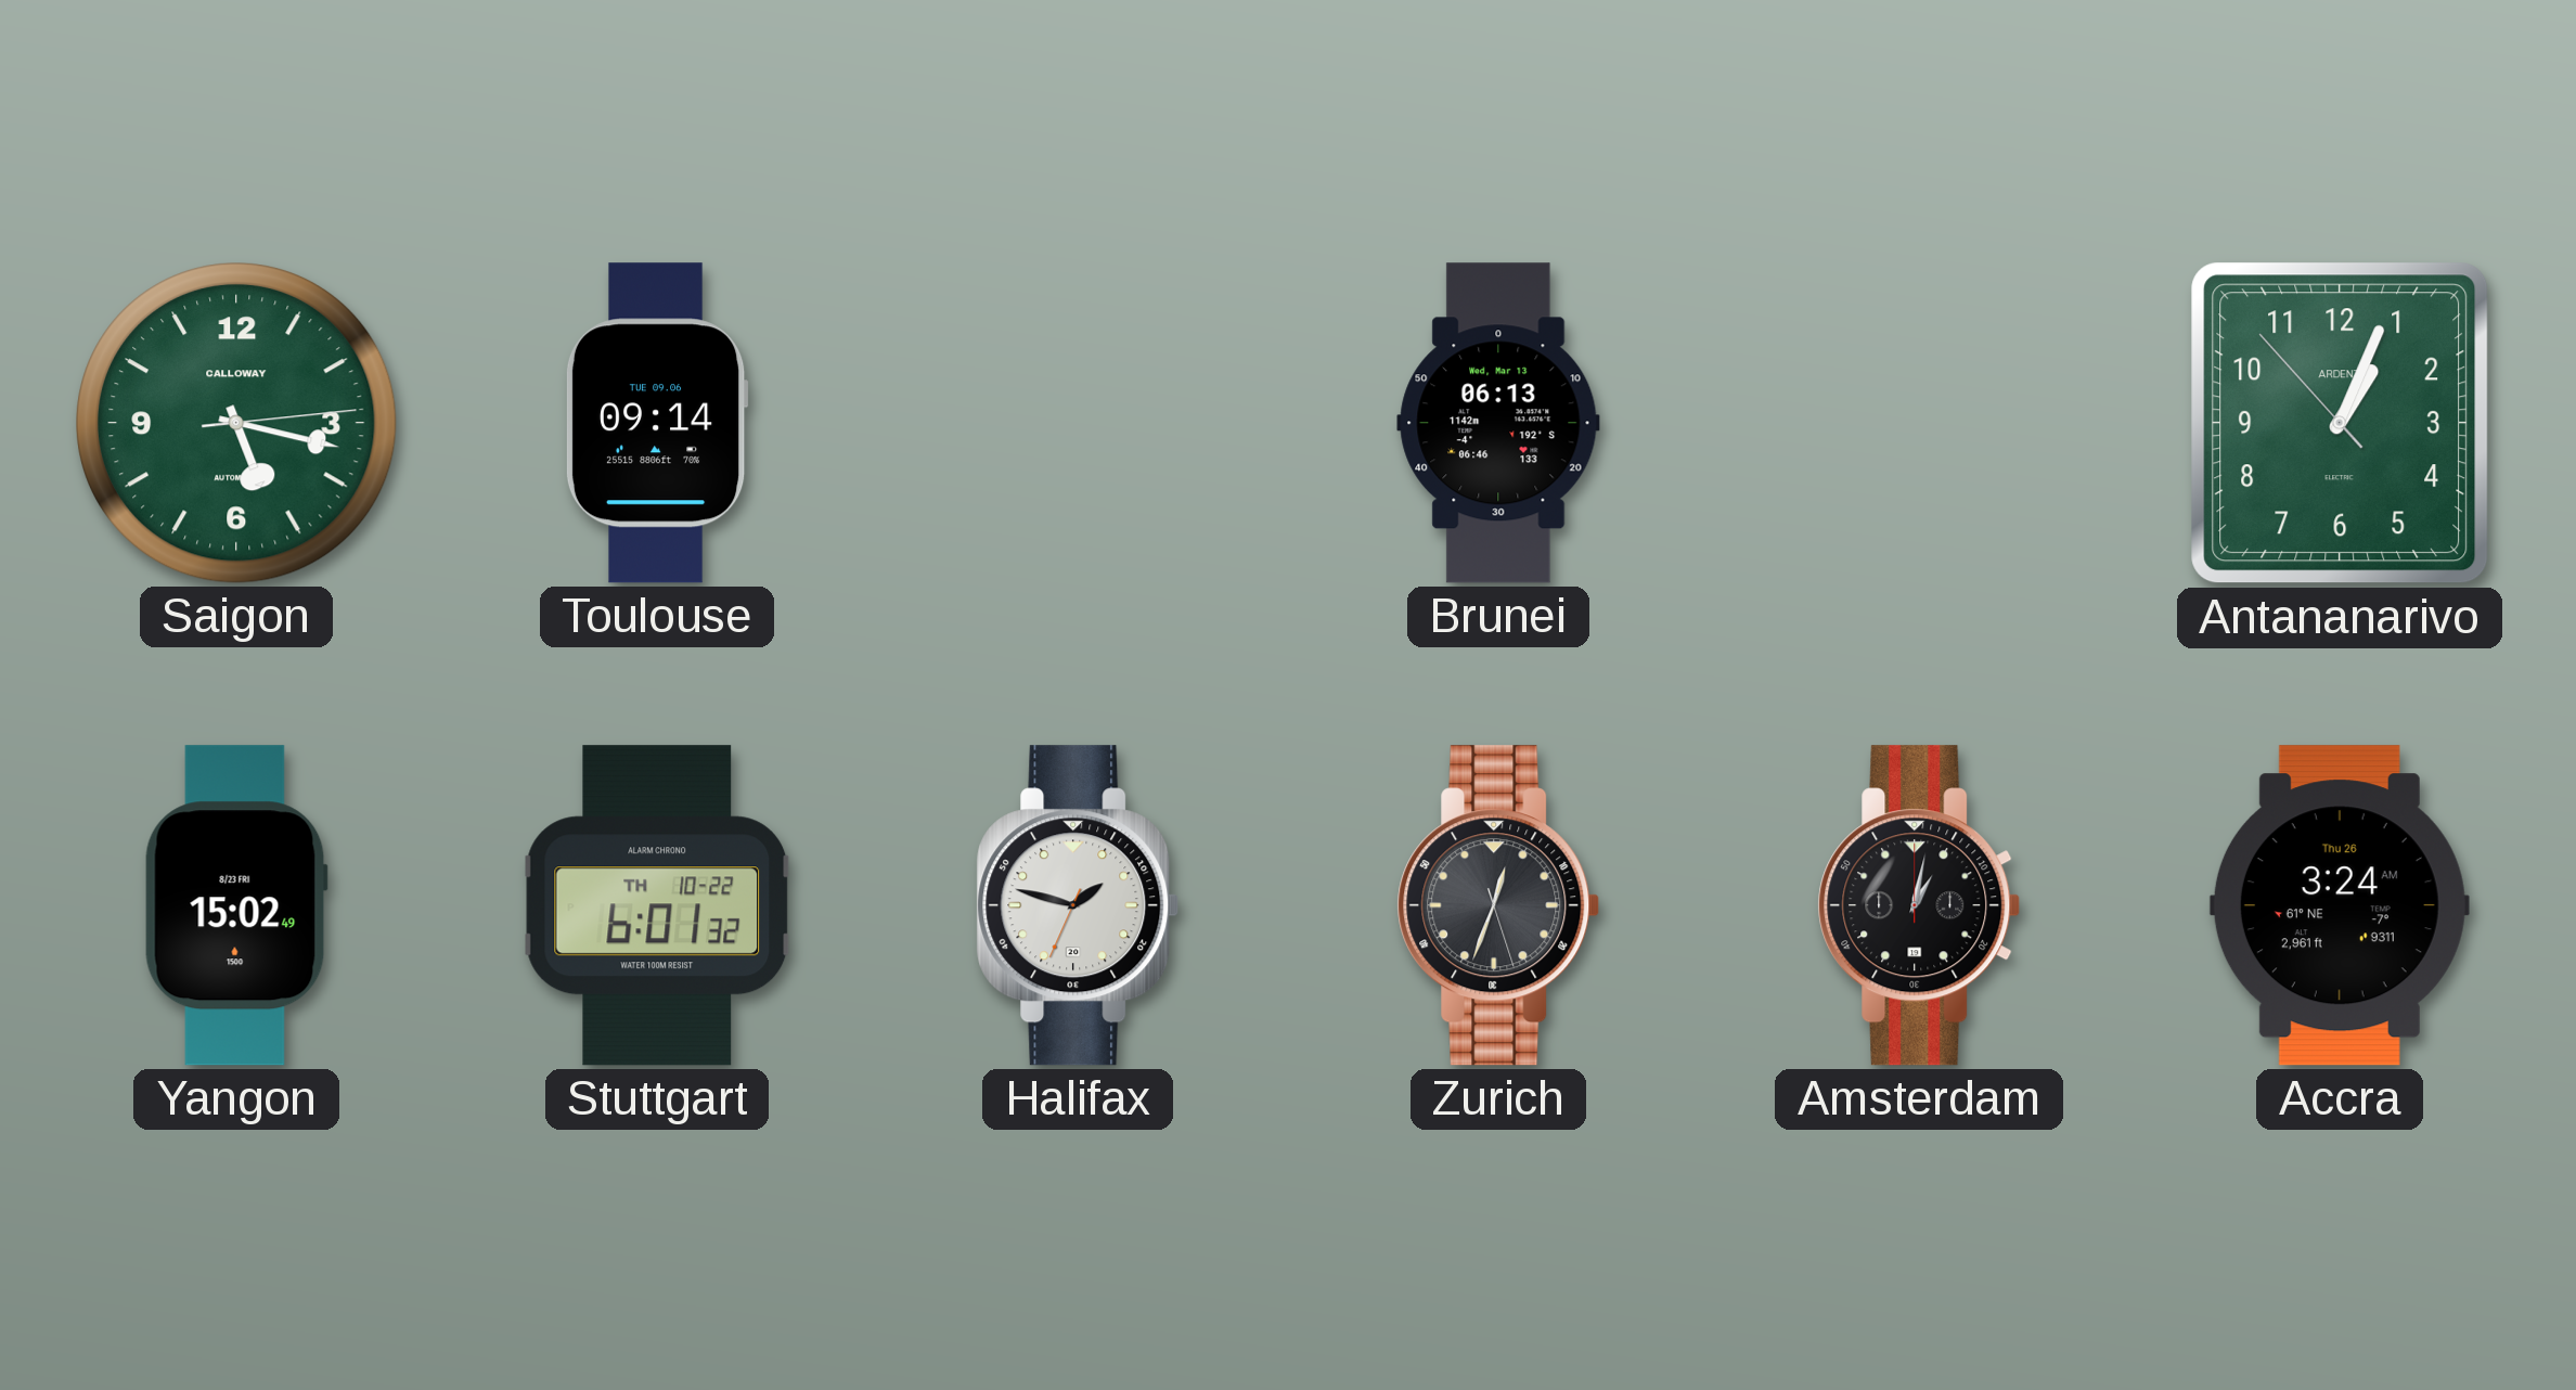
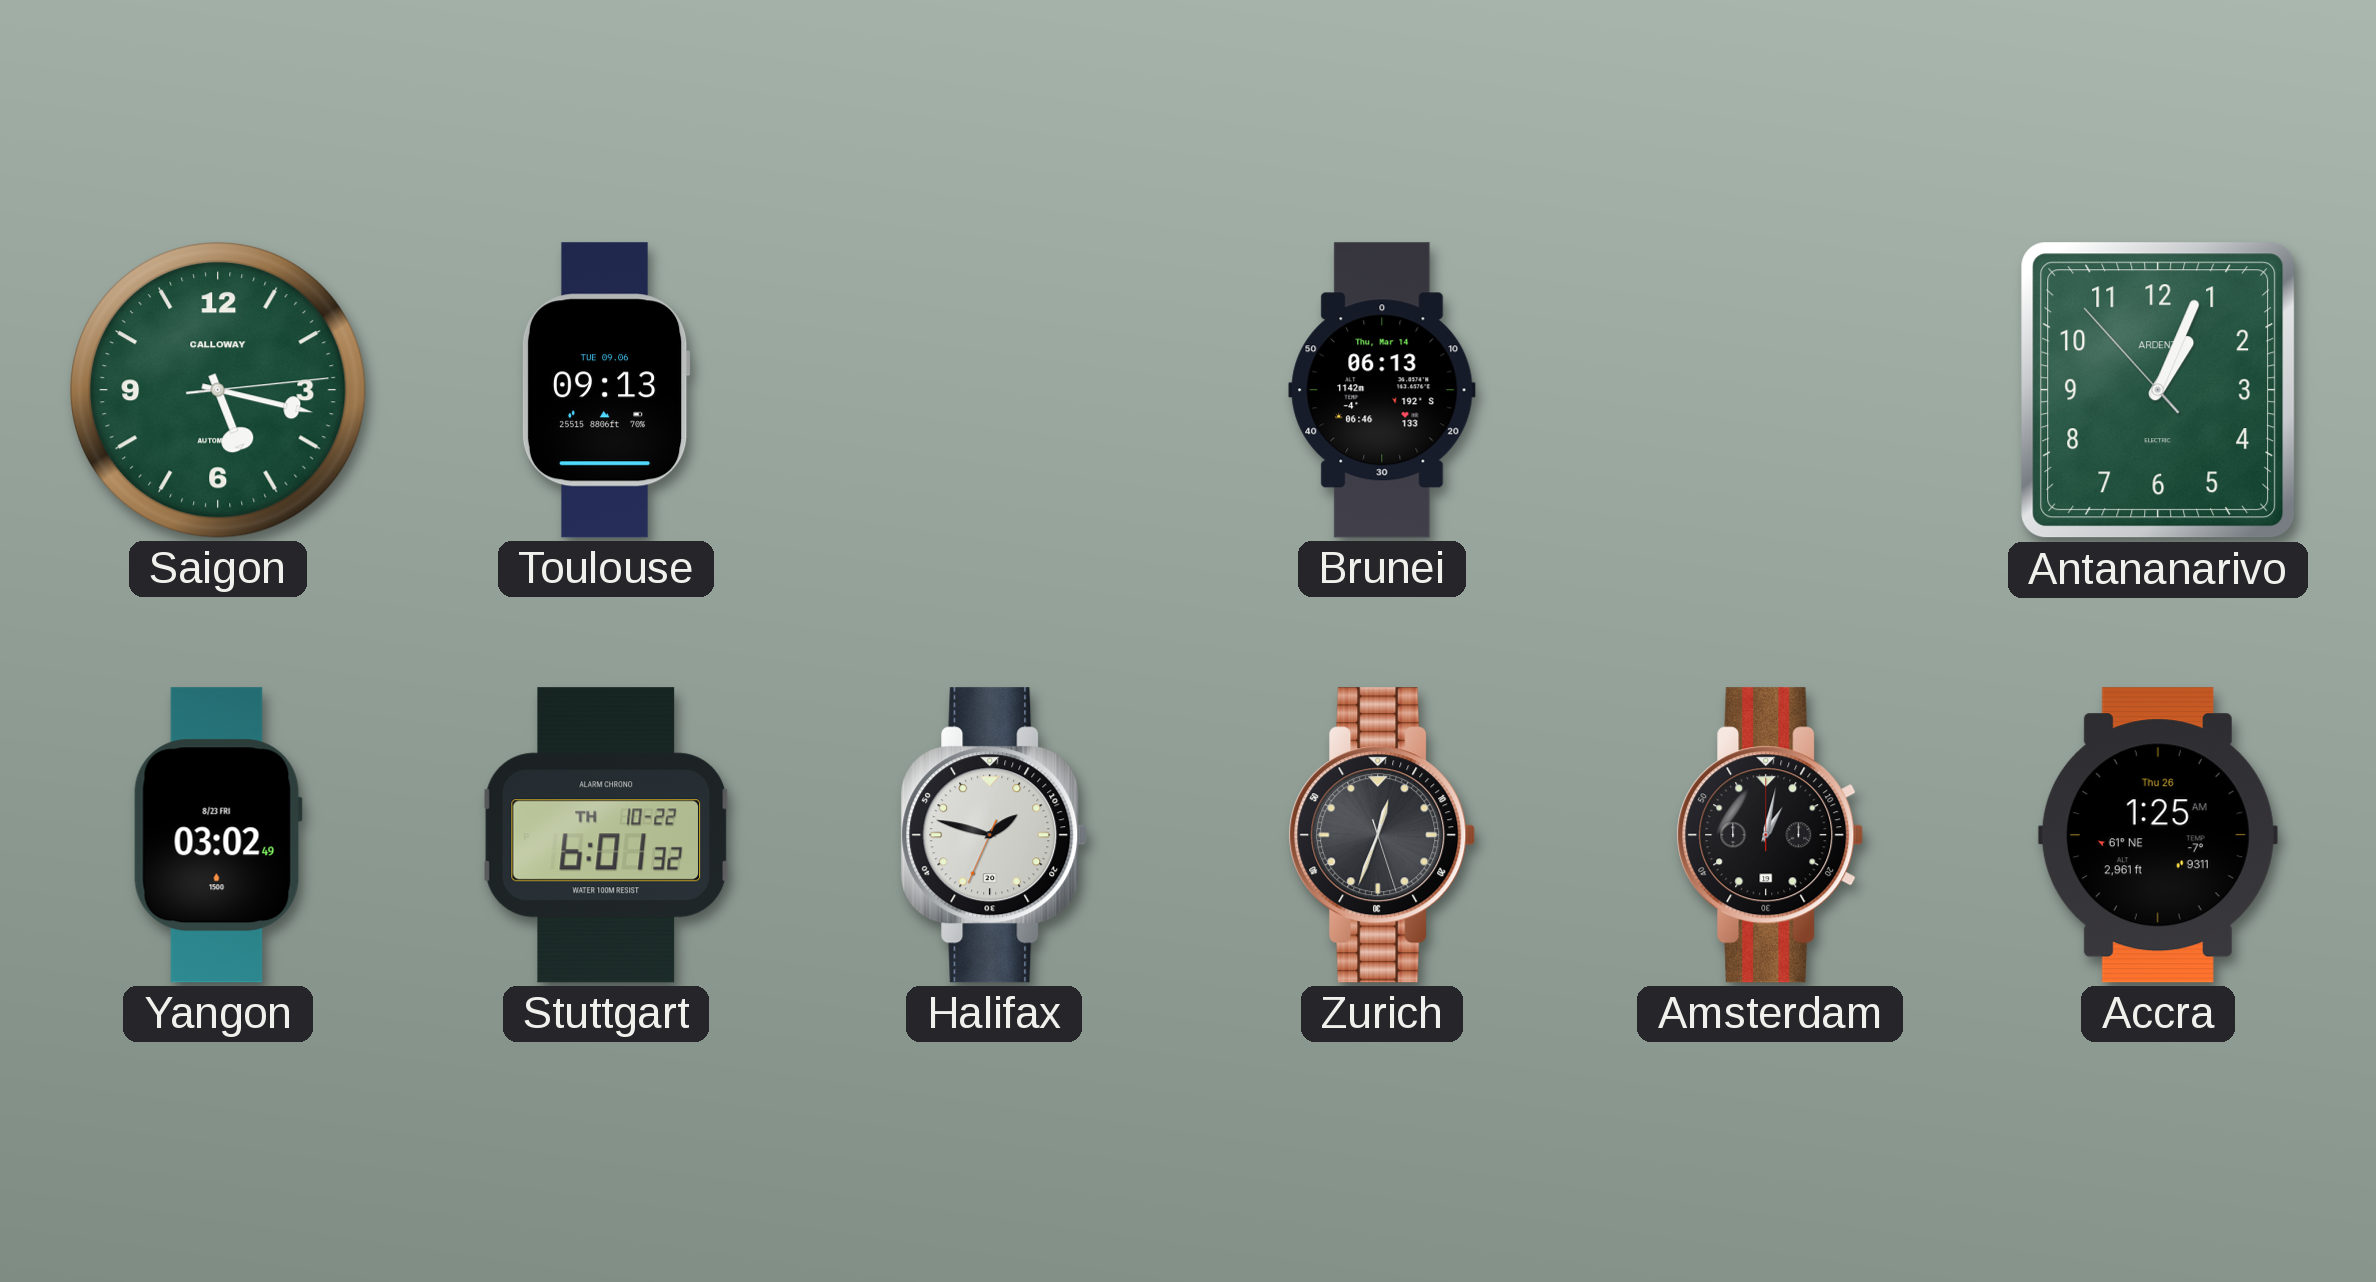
Toulouse: 09:14 -> 09:13 (606, 390)
Brunei date: Wed, Mar 13 -> Thu, Mar 14 (1382, 390)
Yangon: 15:02 -> 03:02 (218, 835)
Accra: 3:24 -> 1:25 (2158, 835)
